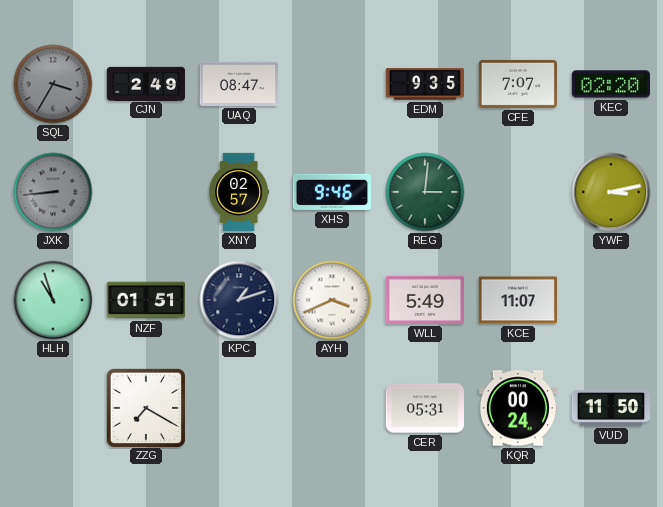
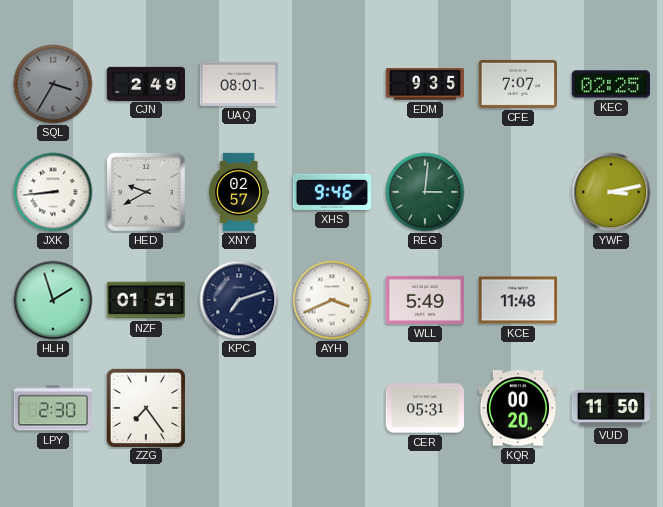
UAQ: 08:47 -> 08:01 (238, 84)
KEC: 02:20 -> 02:25 (610, 84)
JXK dial: grey -> white (53, 192)
HED: none -> 9:40 (146, 192)
HLH: 10:57 -> 1:57 (53, 300)
KPC: 1:12 -> 7:12 (239, 300)
KCE: 11:07 -> 11:48 (517, 300)
LPY: none -> 2:30 (52, 408)
ZZG: 7:20 -> 7:24 (145, 407)
KQR: 00:24 -> 00:20 (517, 408)
